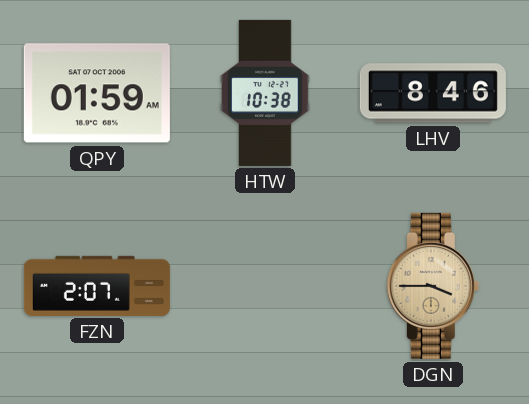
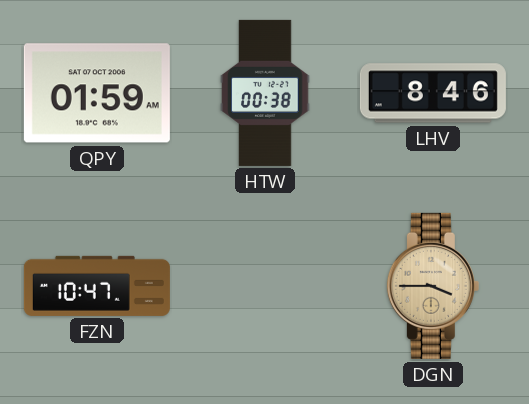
HTW: 10:38 -> 00:38 (265, 93)
FZN: 2:07 -> 10:47 (97, 286)
